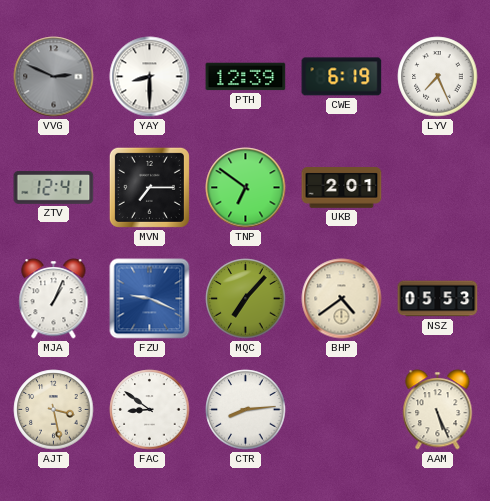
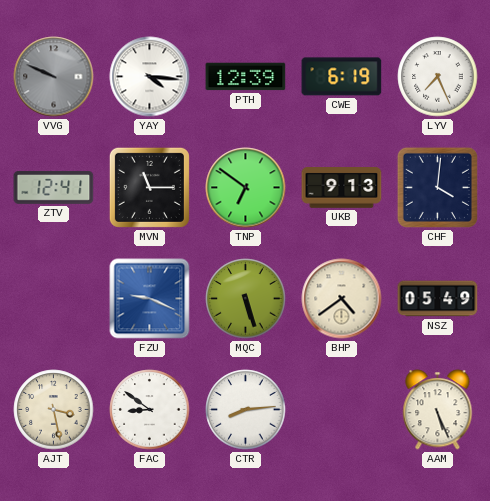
VVG: 2:49 -> 9:49 (54, 77)
YAY: 8:30 -> 4:16 (150, 77)
MVN: 7:15 -> 11:15 (149, 187)
UKB: 2:01 -> 9:13 (342, 188)
CHF: none -> 4:01 (437, 187)
MJA: 1:04 -> none (54, 299)
MQC: 7:07 -> 5:27 (246, 299)
NSZ: 05:53 -> 05:49 (438, 299)
